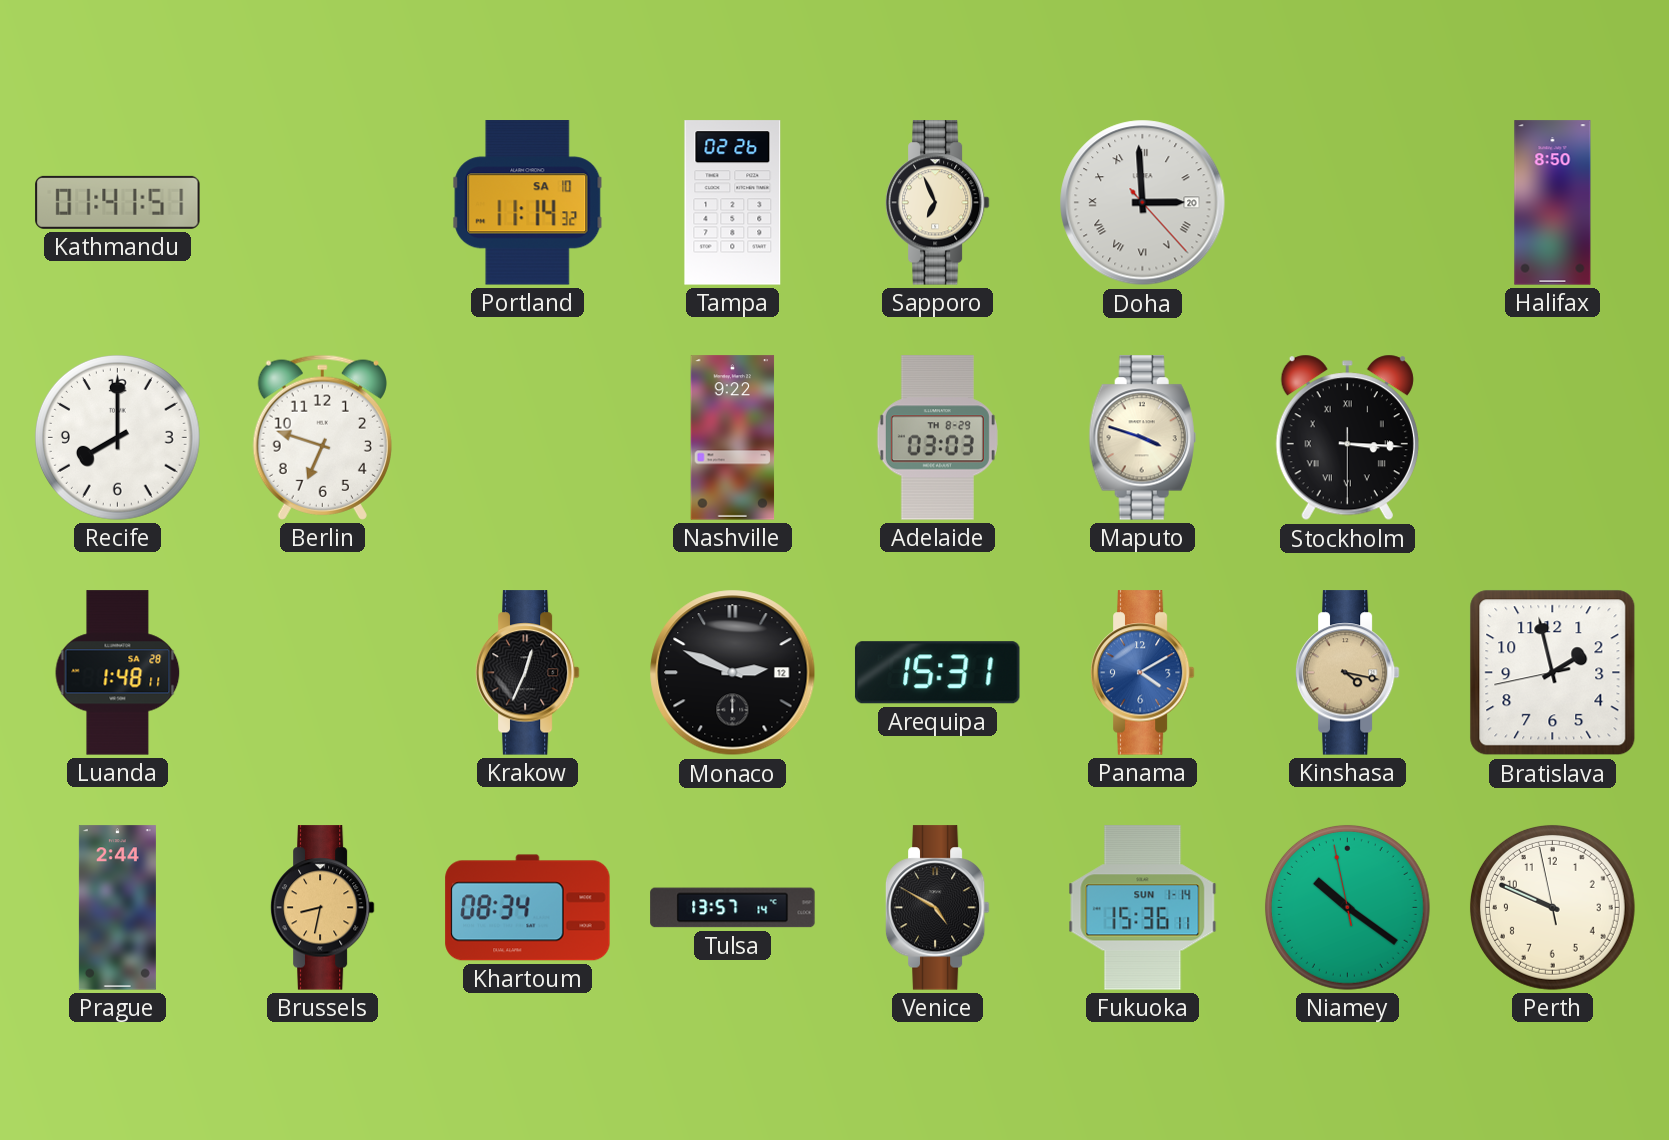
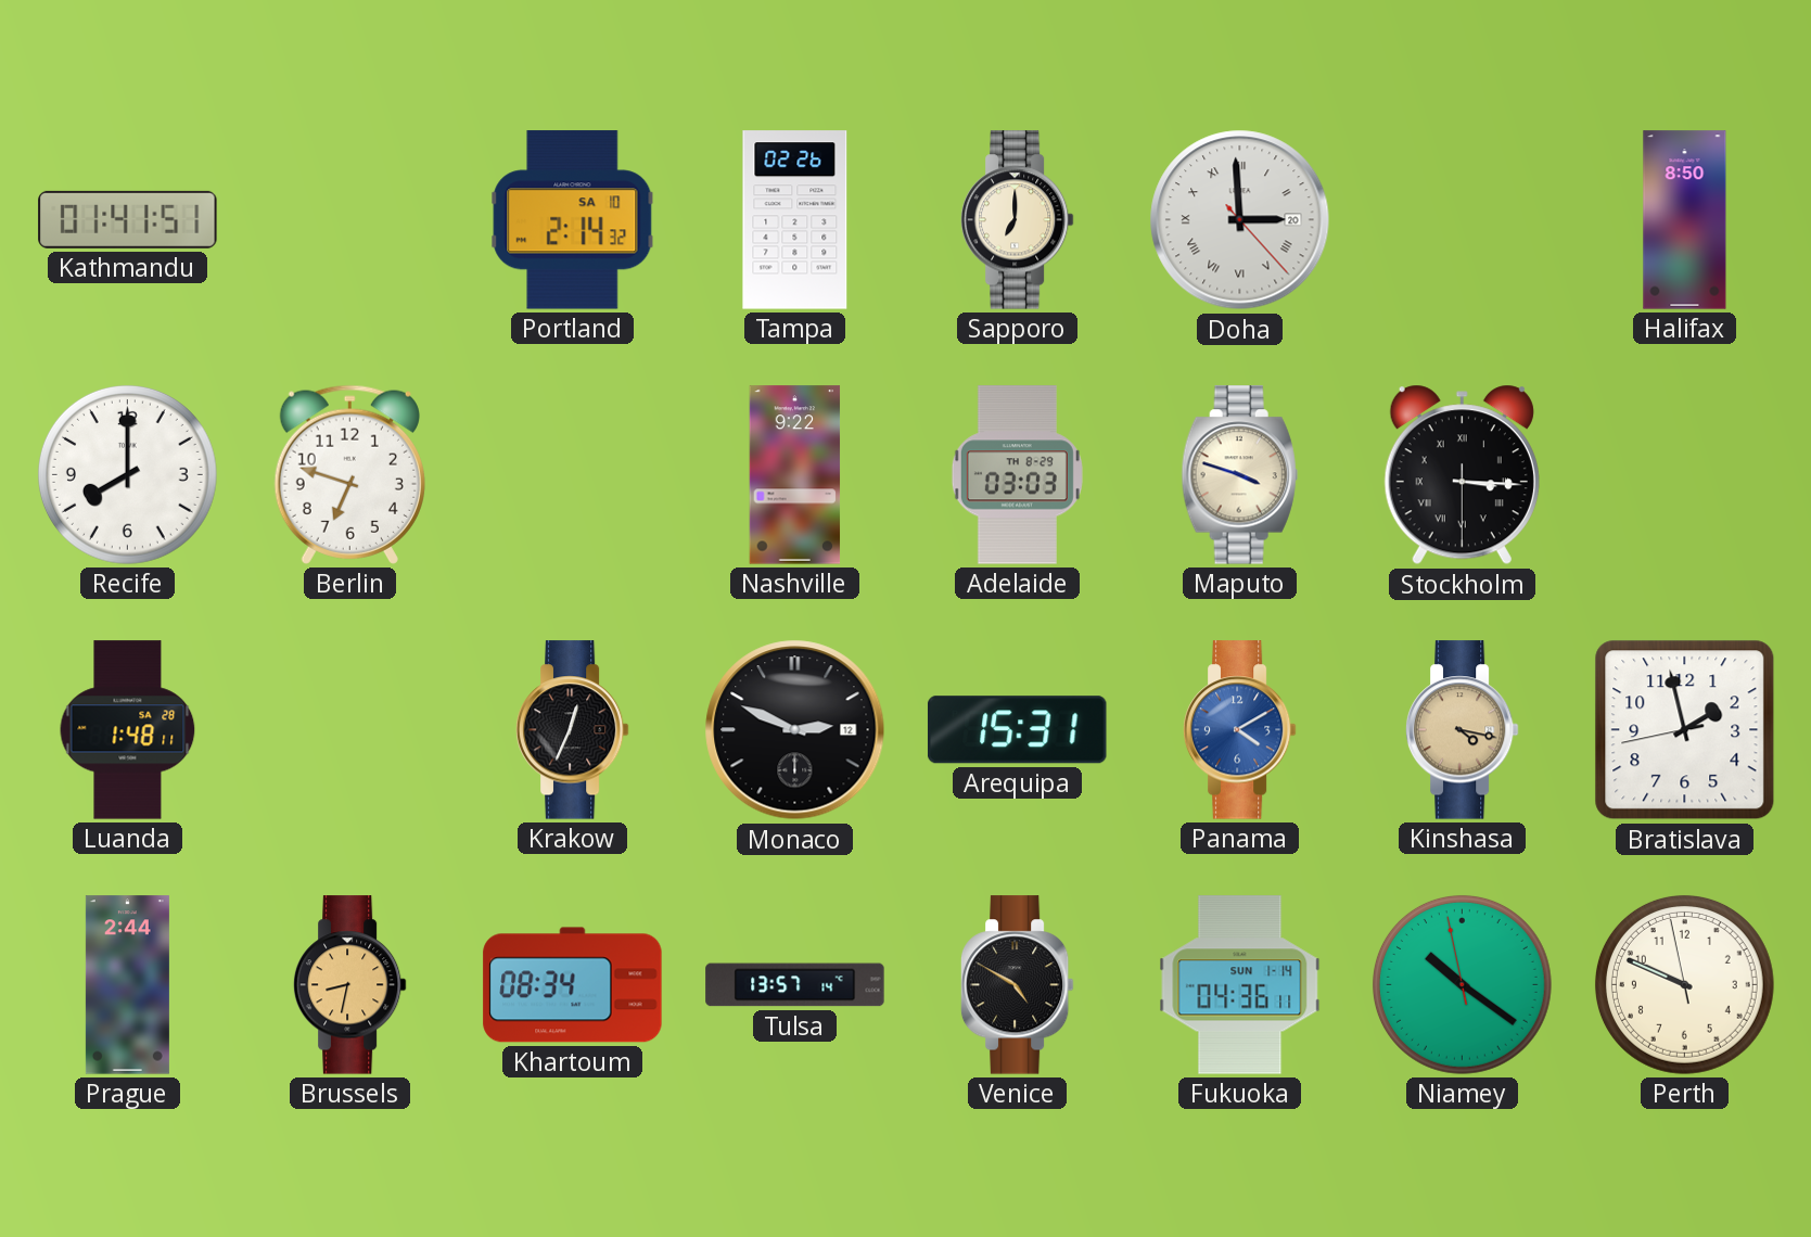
Portland: 11:14 -> 2:14 (573, 220)
Sapporo: 6:56 -> 7:00 (1017, 220)
Fukuoka: 15:36 -> 04:36 (1240, 985)
